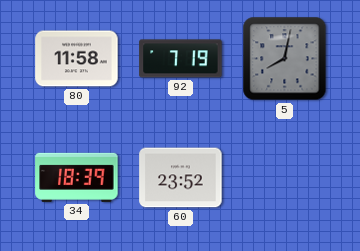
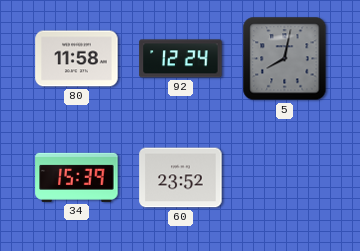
92: 7:19 -> 12:24 (181, 59)
34: 18:39 -> 15:39 (77, 177)
